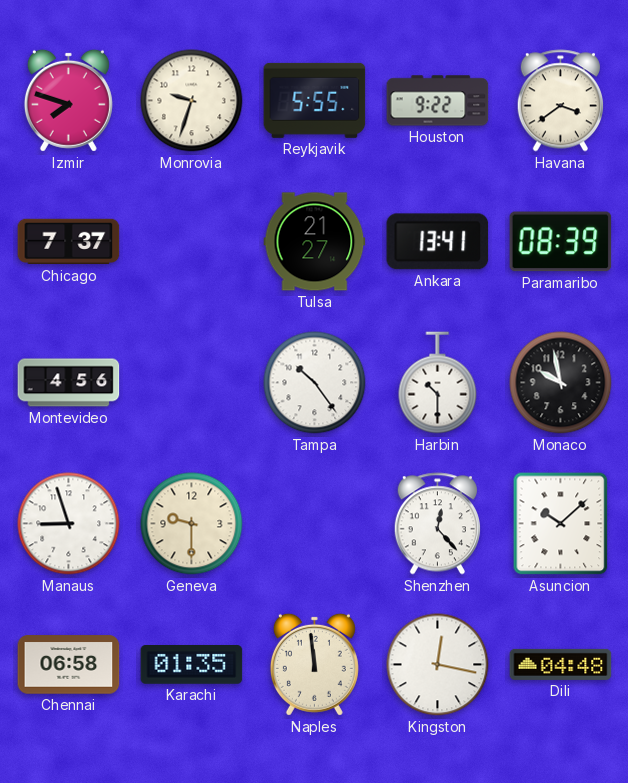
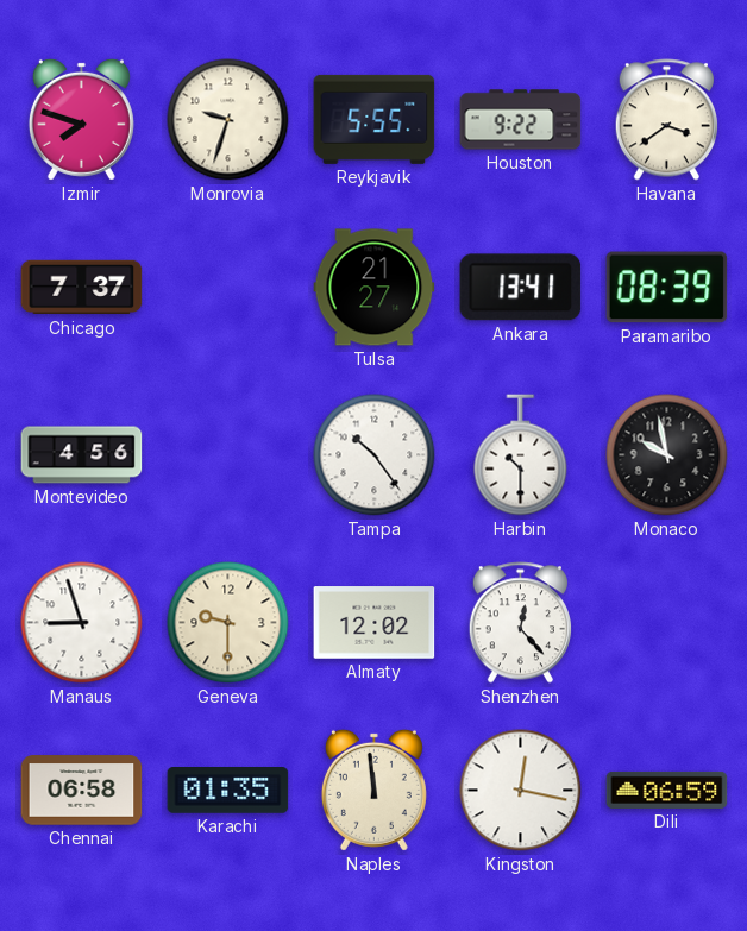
Almaty: none -> 12:02 (375, 623)
Asuncion: 10:08 -> none (561, 524)
Dili: 04:48 -> 06:59 (667, 790)
